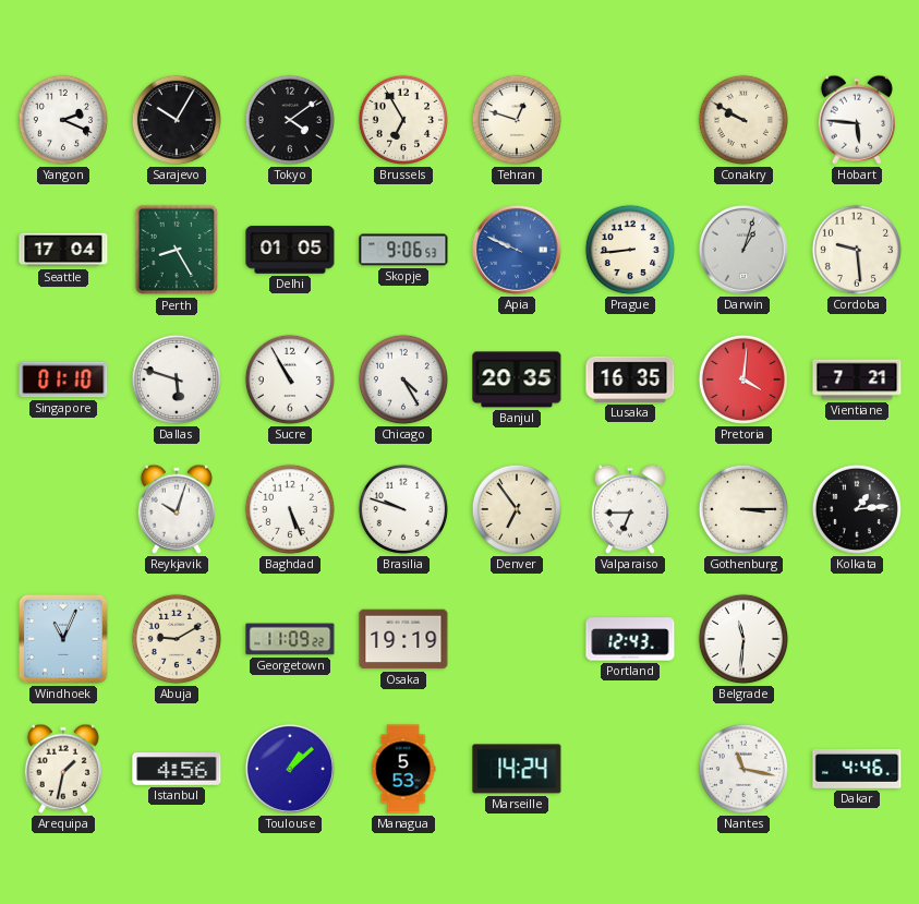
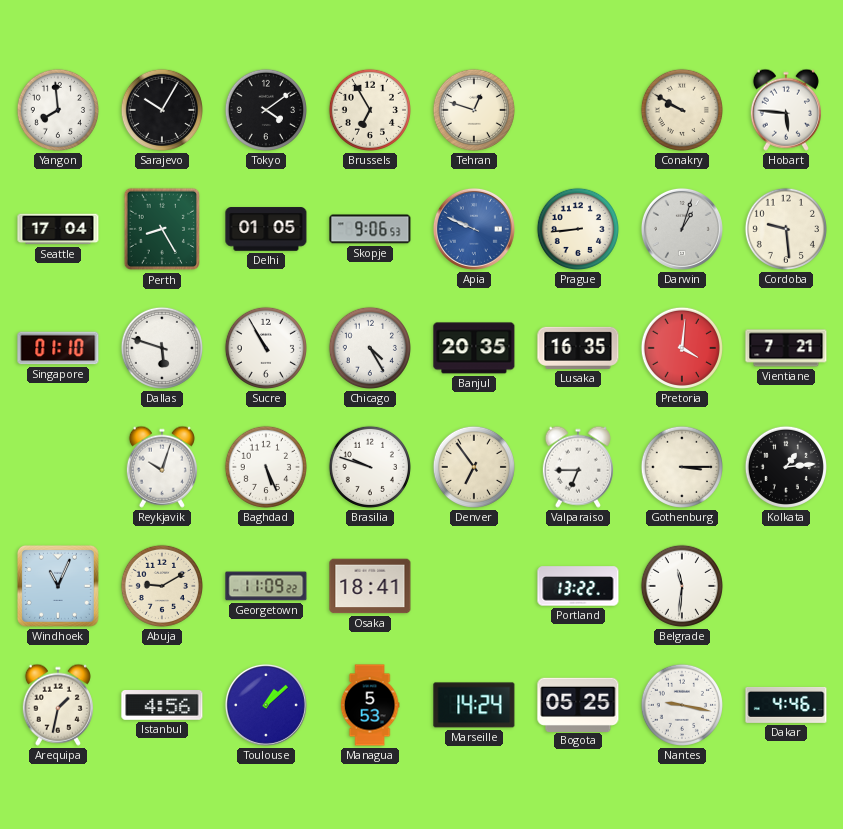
Yangon: 2:19 -> 7:59 (58, 110)
Osaka: 19:19 -> 18:41 (370, 586)
Portland: 12:43 -> 13:22 (578, 586)
Bogota: none -> 05:25 (578, 704)
Nantes: 11:17 -> 9:17 (682, 705)
